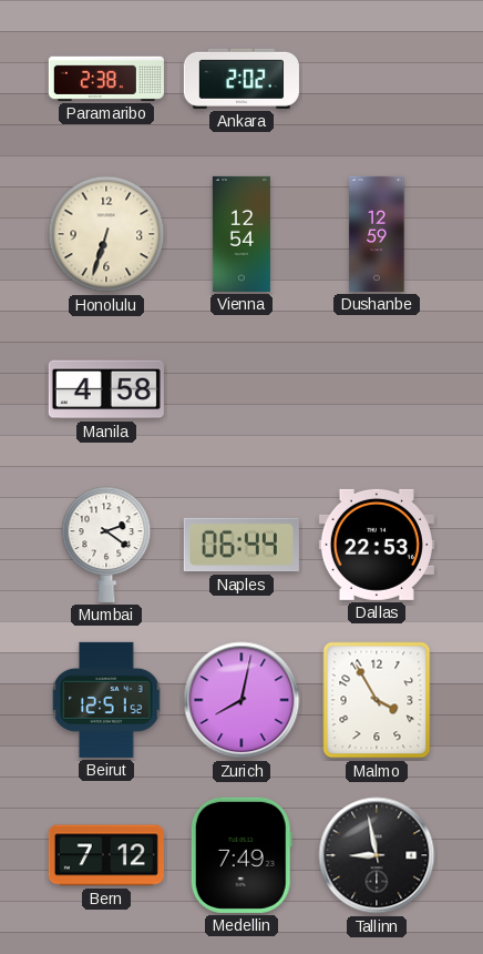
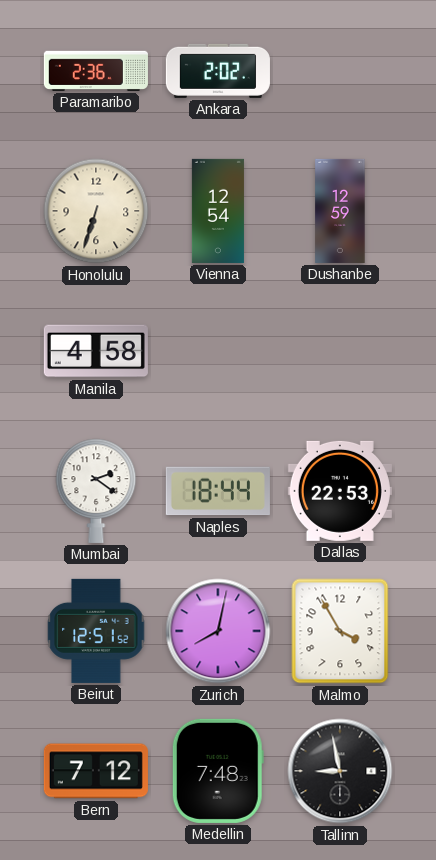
Paramaribo: 2:38 -> 2:36 (96, 71)
Naples: 06:44 -> 18:44 (218, 491)
Medellin: 7:49 -> 7:48 (218, 771)
